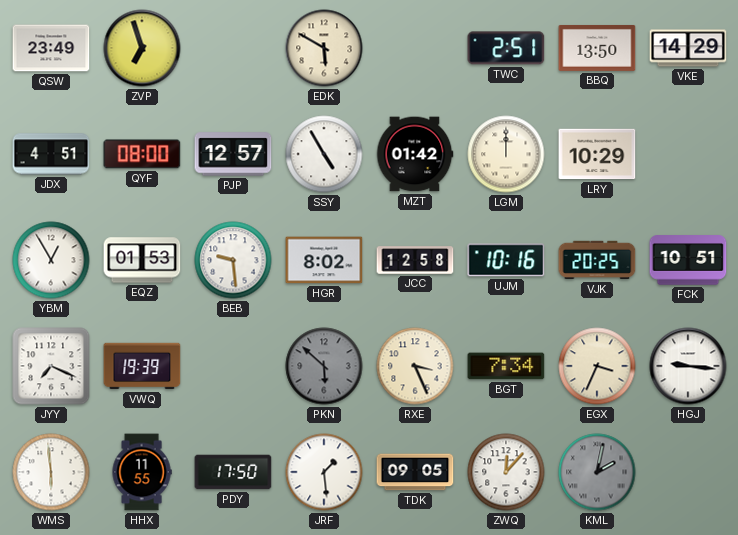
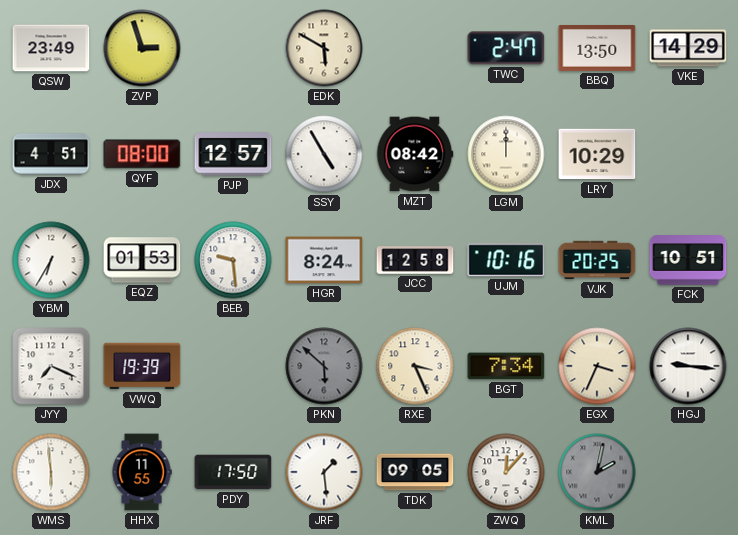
ZVP: 6:57 -> 2:57 (142, 48)
TWC: 2:51 -> 2:47 (506, 48)
MZT: 01:42 -> 08:42 (415, 154)
YBM: 12:55 -> 6:35 (51, 260)
HGR: 8:02 -> 8:24 (324, 260)
